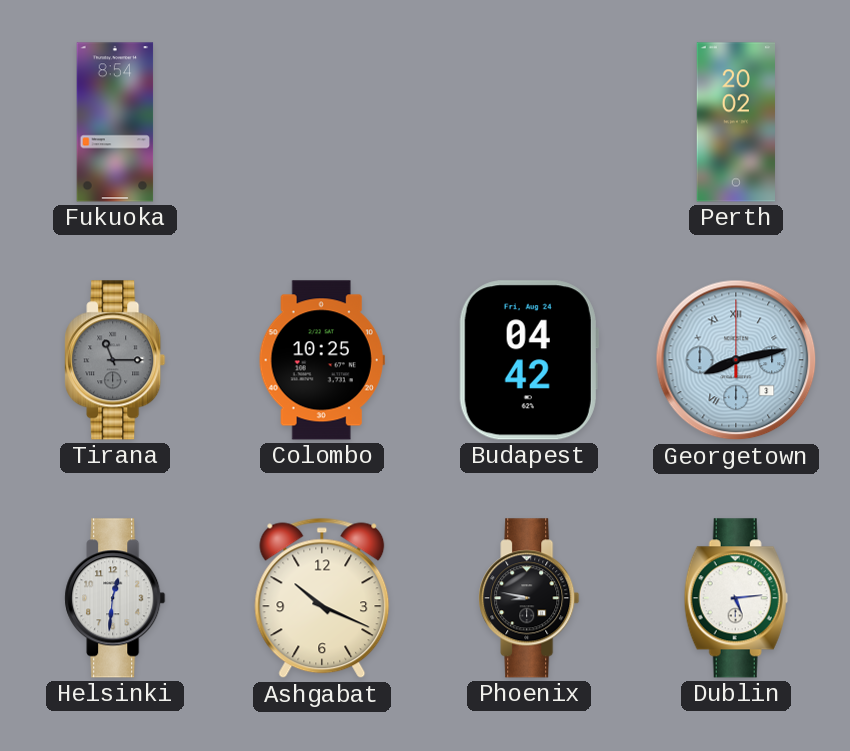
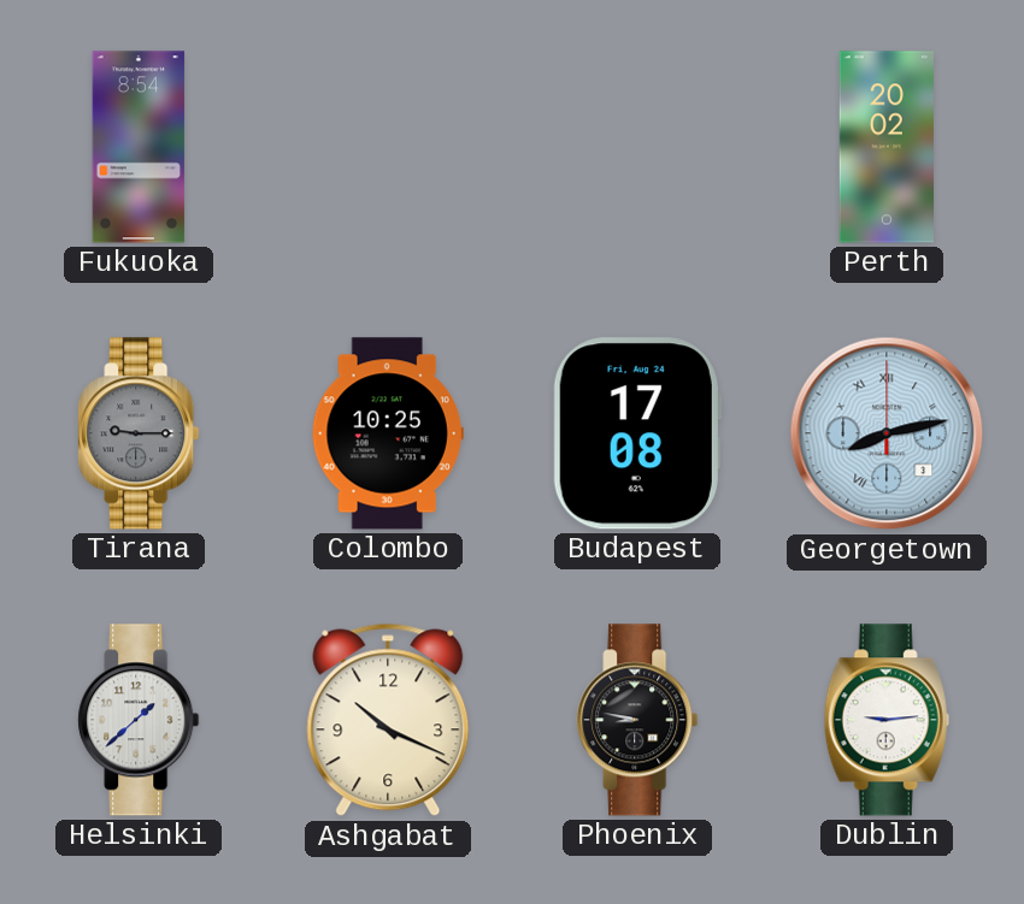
Tirana: 11:15 -> 9:15 (139, 433)
Budapest: 04:42 -> 17:08 (637, 433)
Helsinki: 12:31 -> 1:38 (139, 720)
Dublin: 5:14 -> 9:14 (887, 720)
